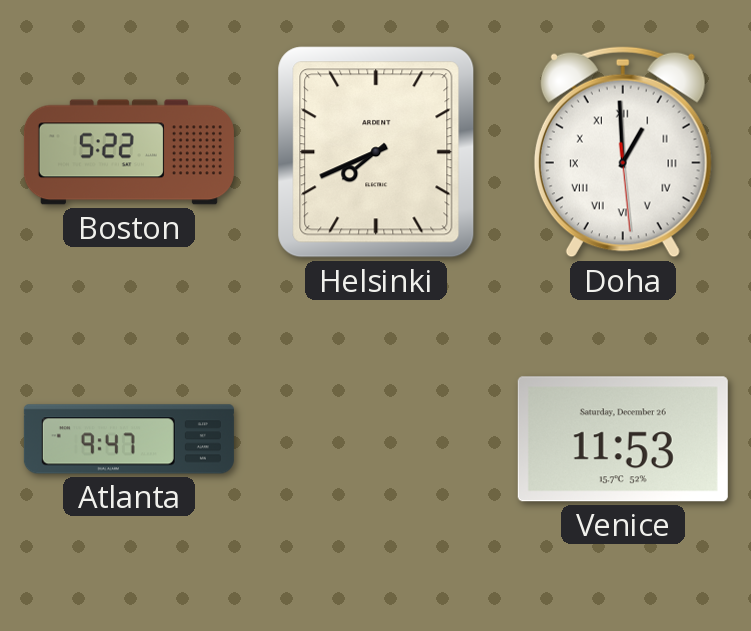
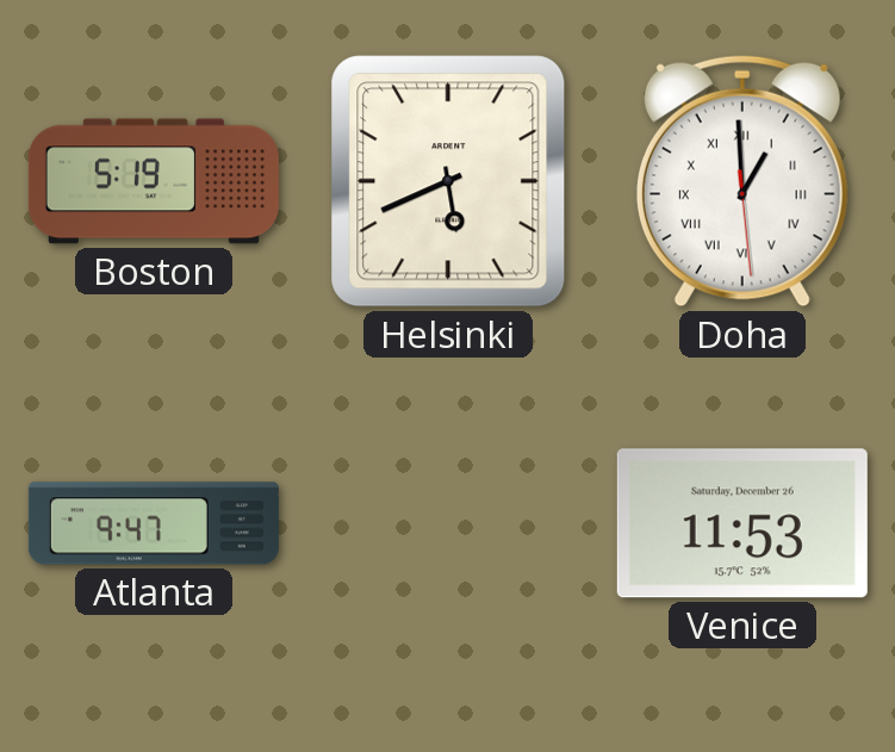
Boston: 5:22 -> 5:19 (154, 181)
Helsinki: 7:41 -> 5:41 (448, 181)
